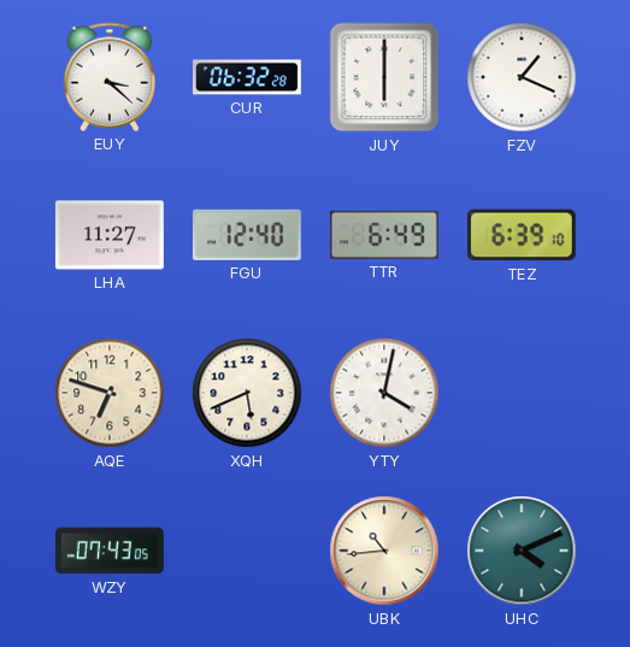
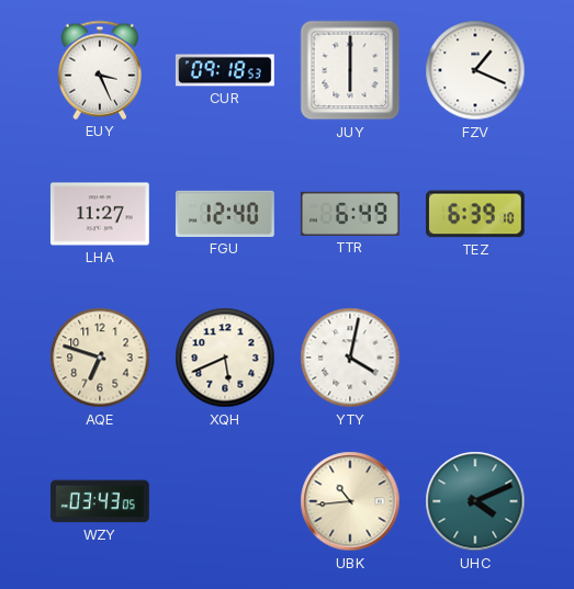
EUY: 3:22 -> 3:26 (100, 70)
CUR: 06:32 -> 09:18 (225, 70)
WZY: 07:43 -> 03:43 (100, 501)
